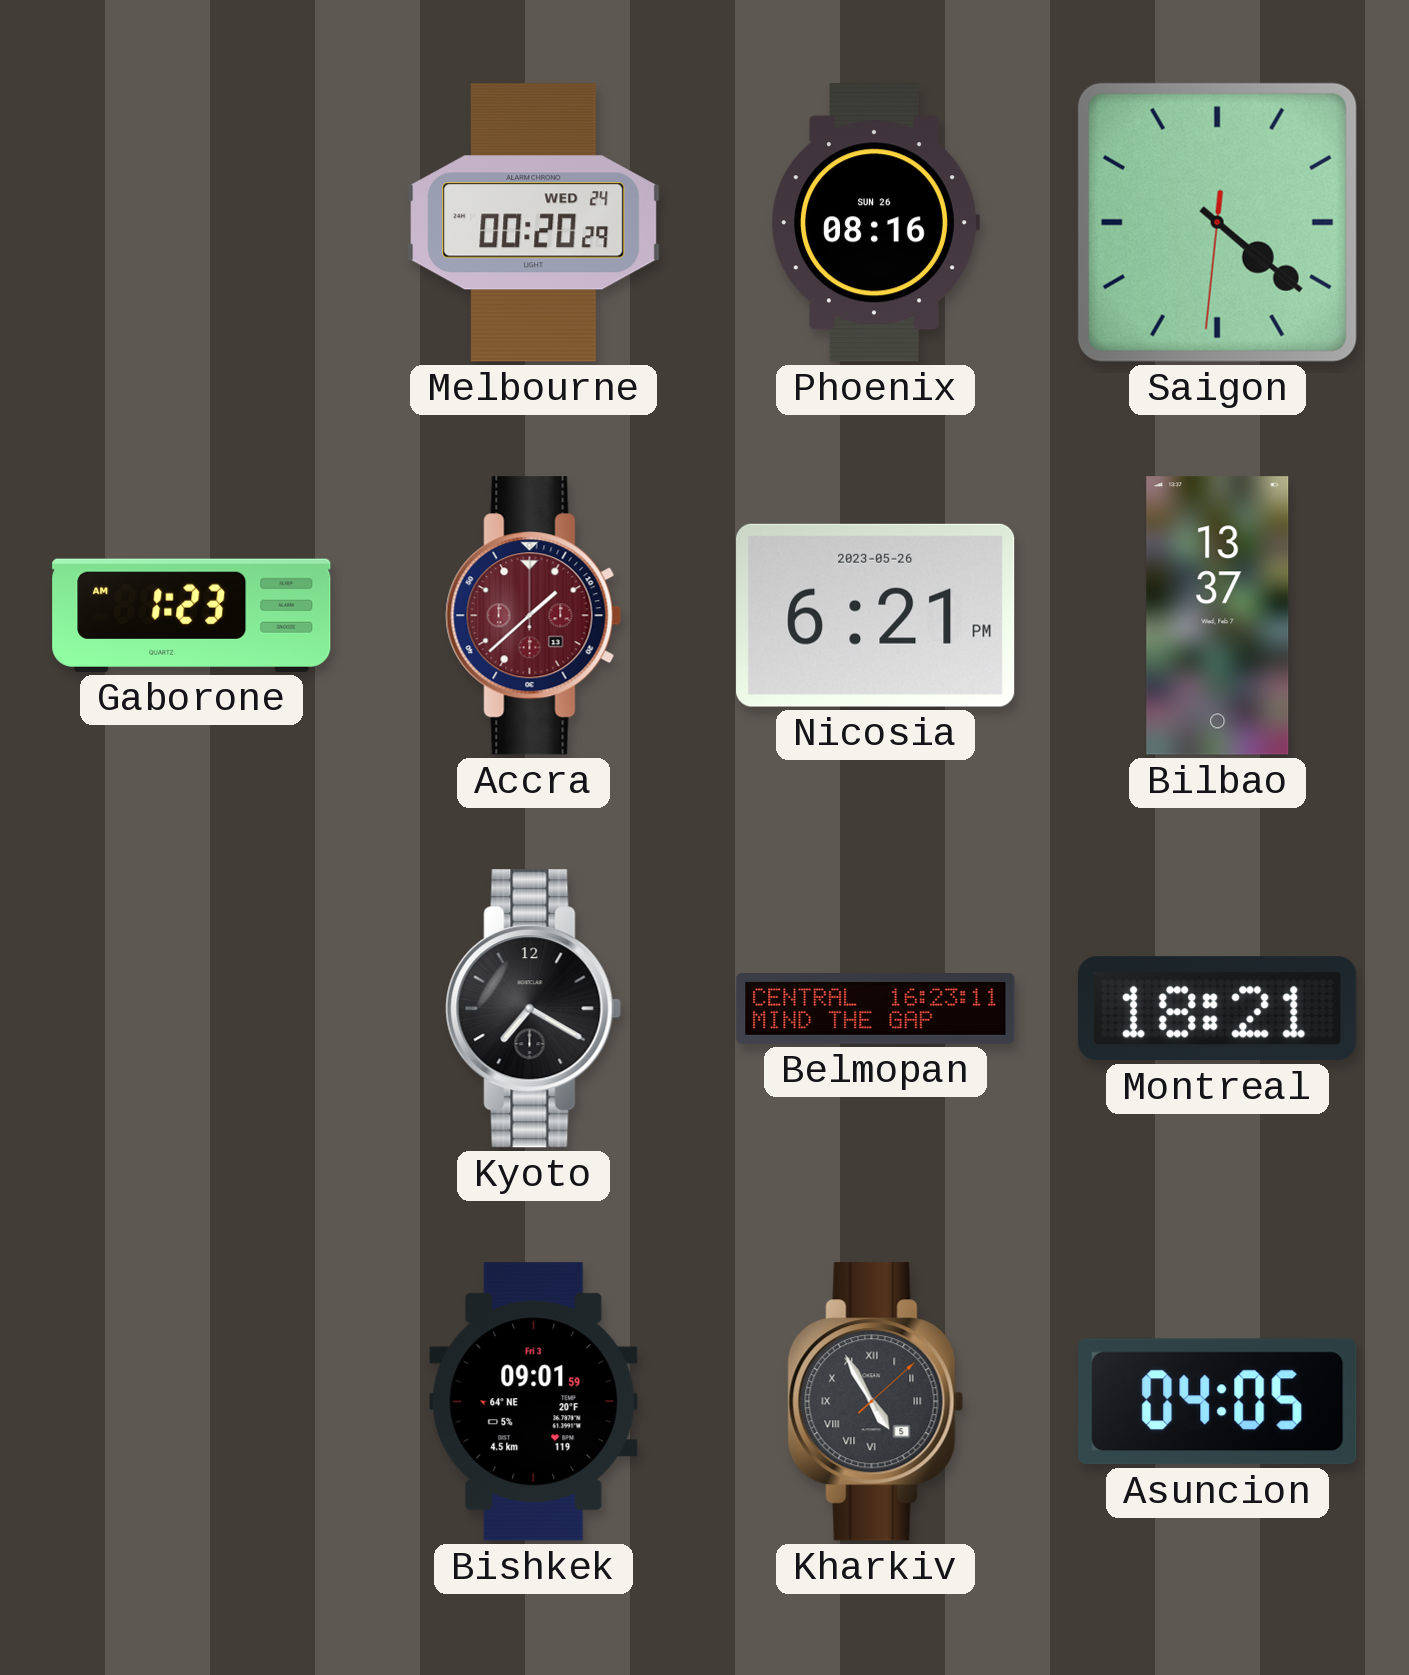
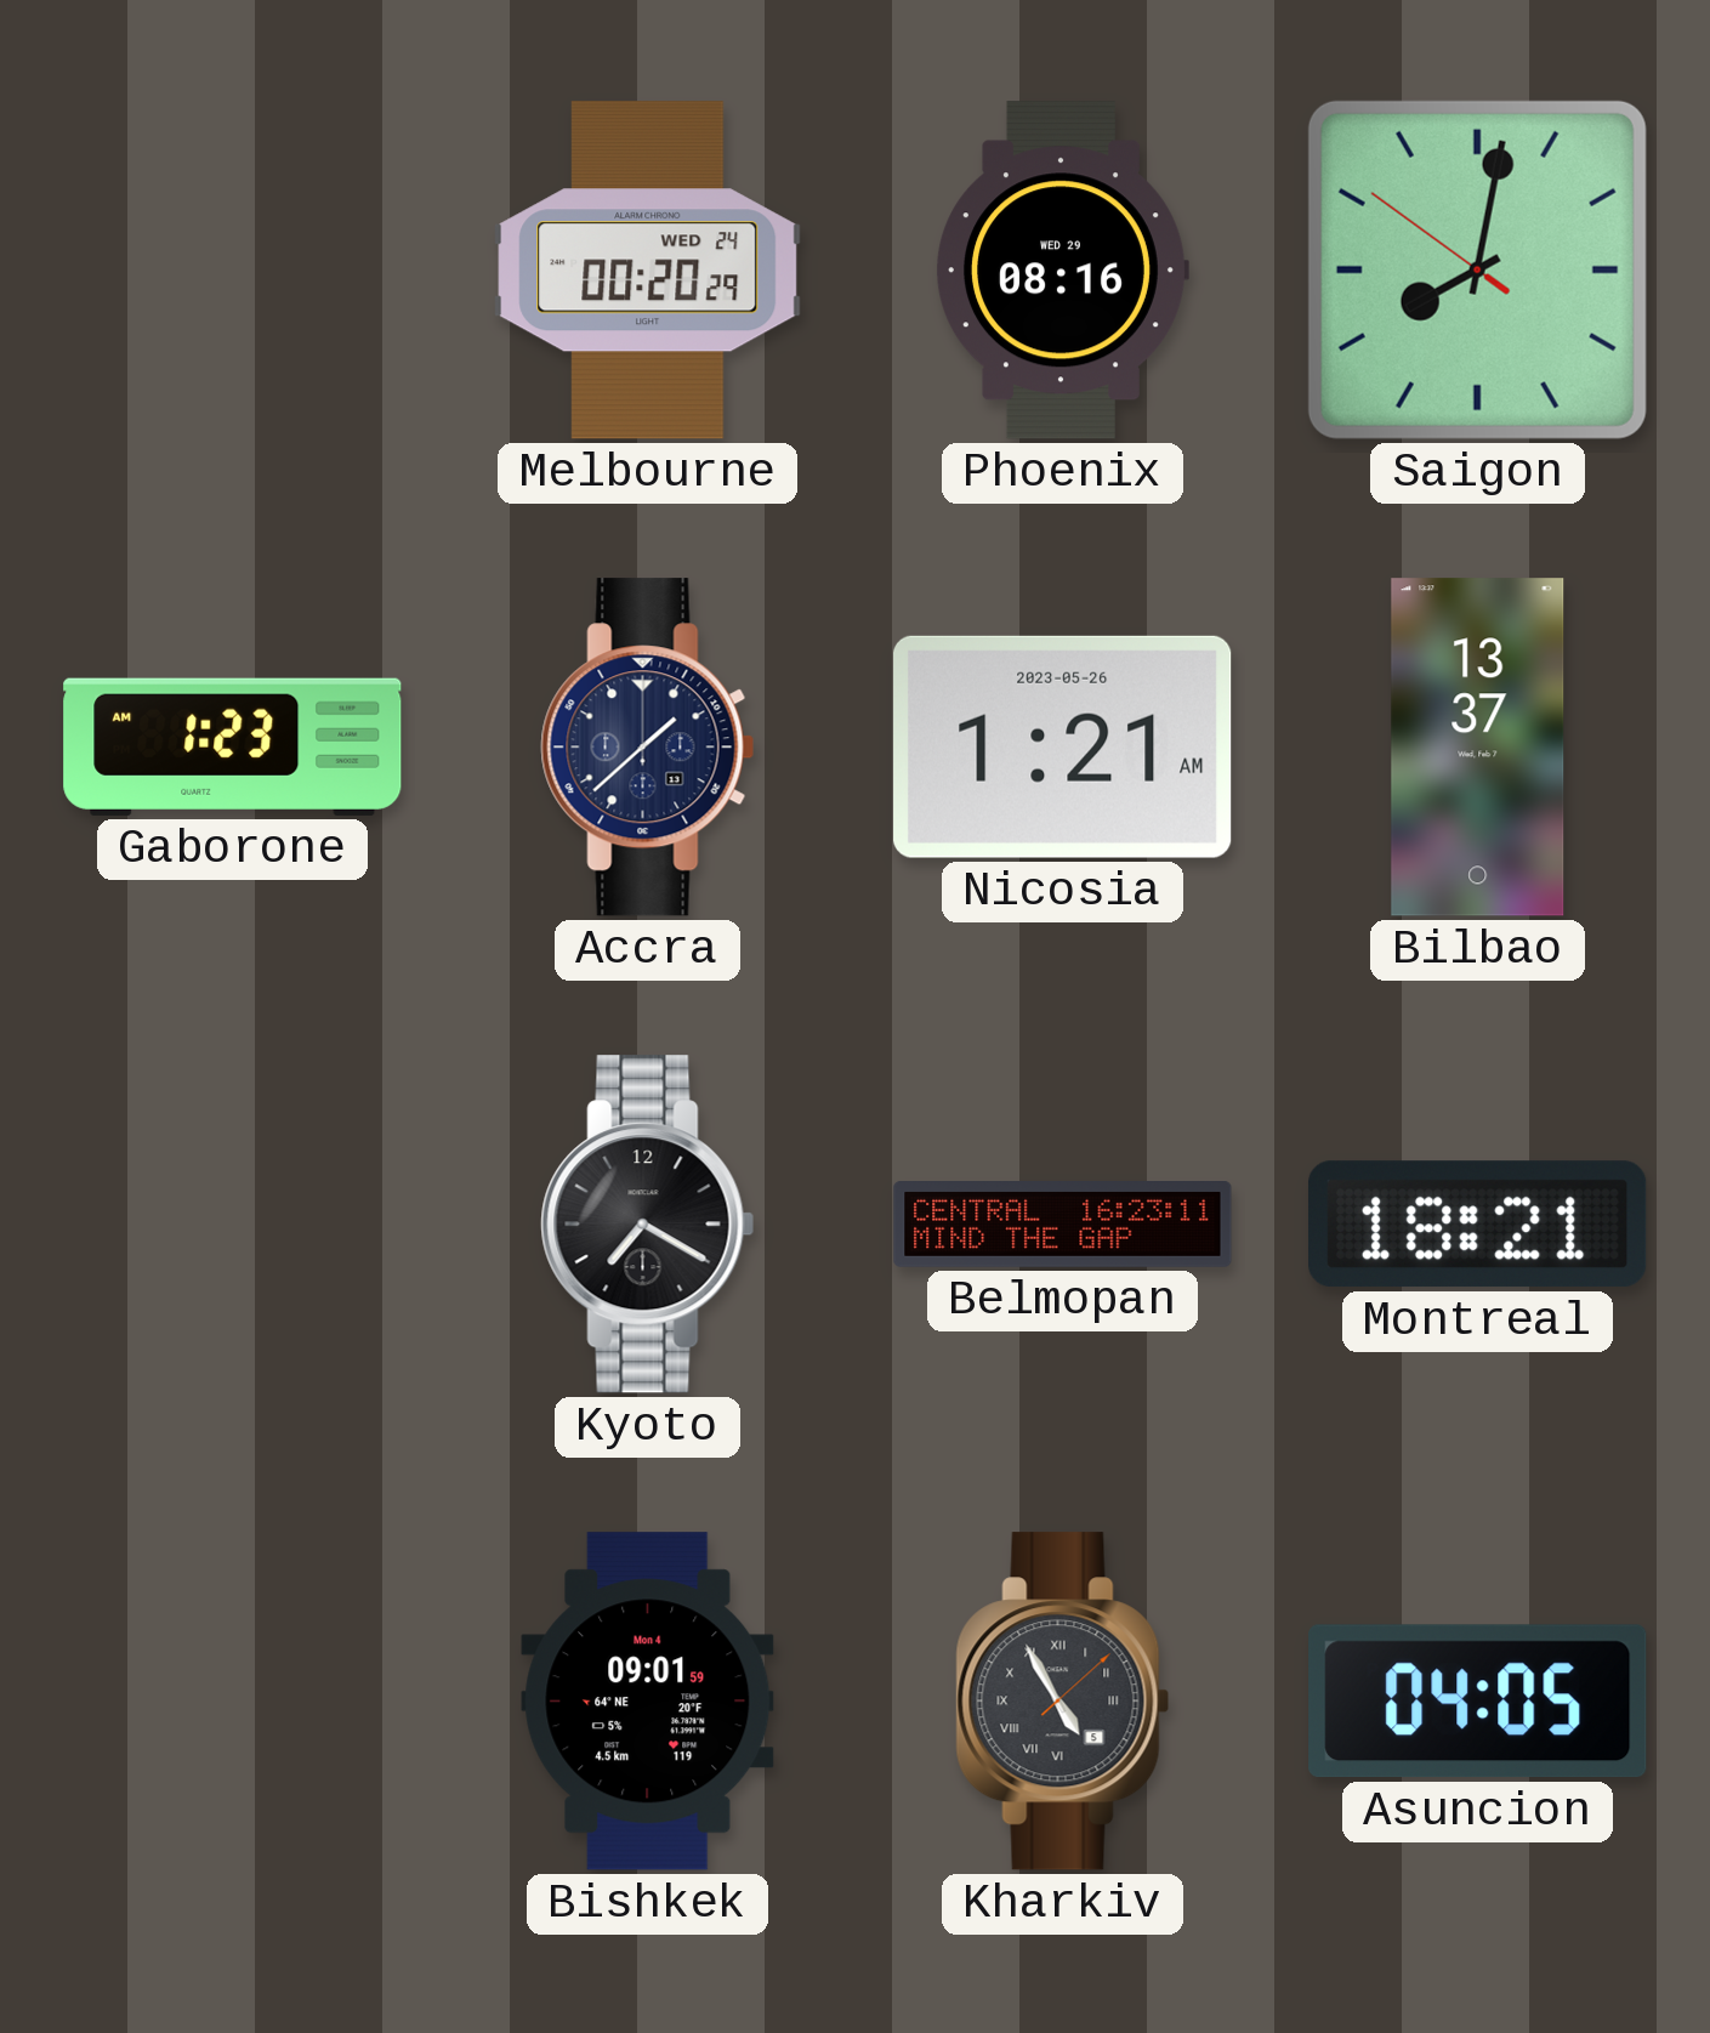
Phoenix date: SUN 26 -> WED 29 (1062, 271)
Saigon: 4:21 -> 8:01 (1477, 269)
Accra dial: burgundy -> navy (648, 748)
Nicosia: 6:21 -> 1:21 (1063, 746)
Bishkek date: Fri 3 -> Mon 4 (648, 1702)
